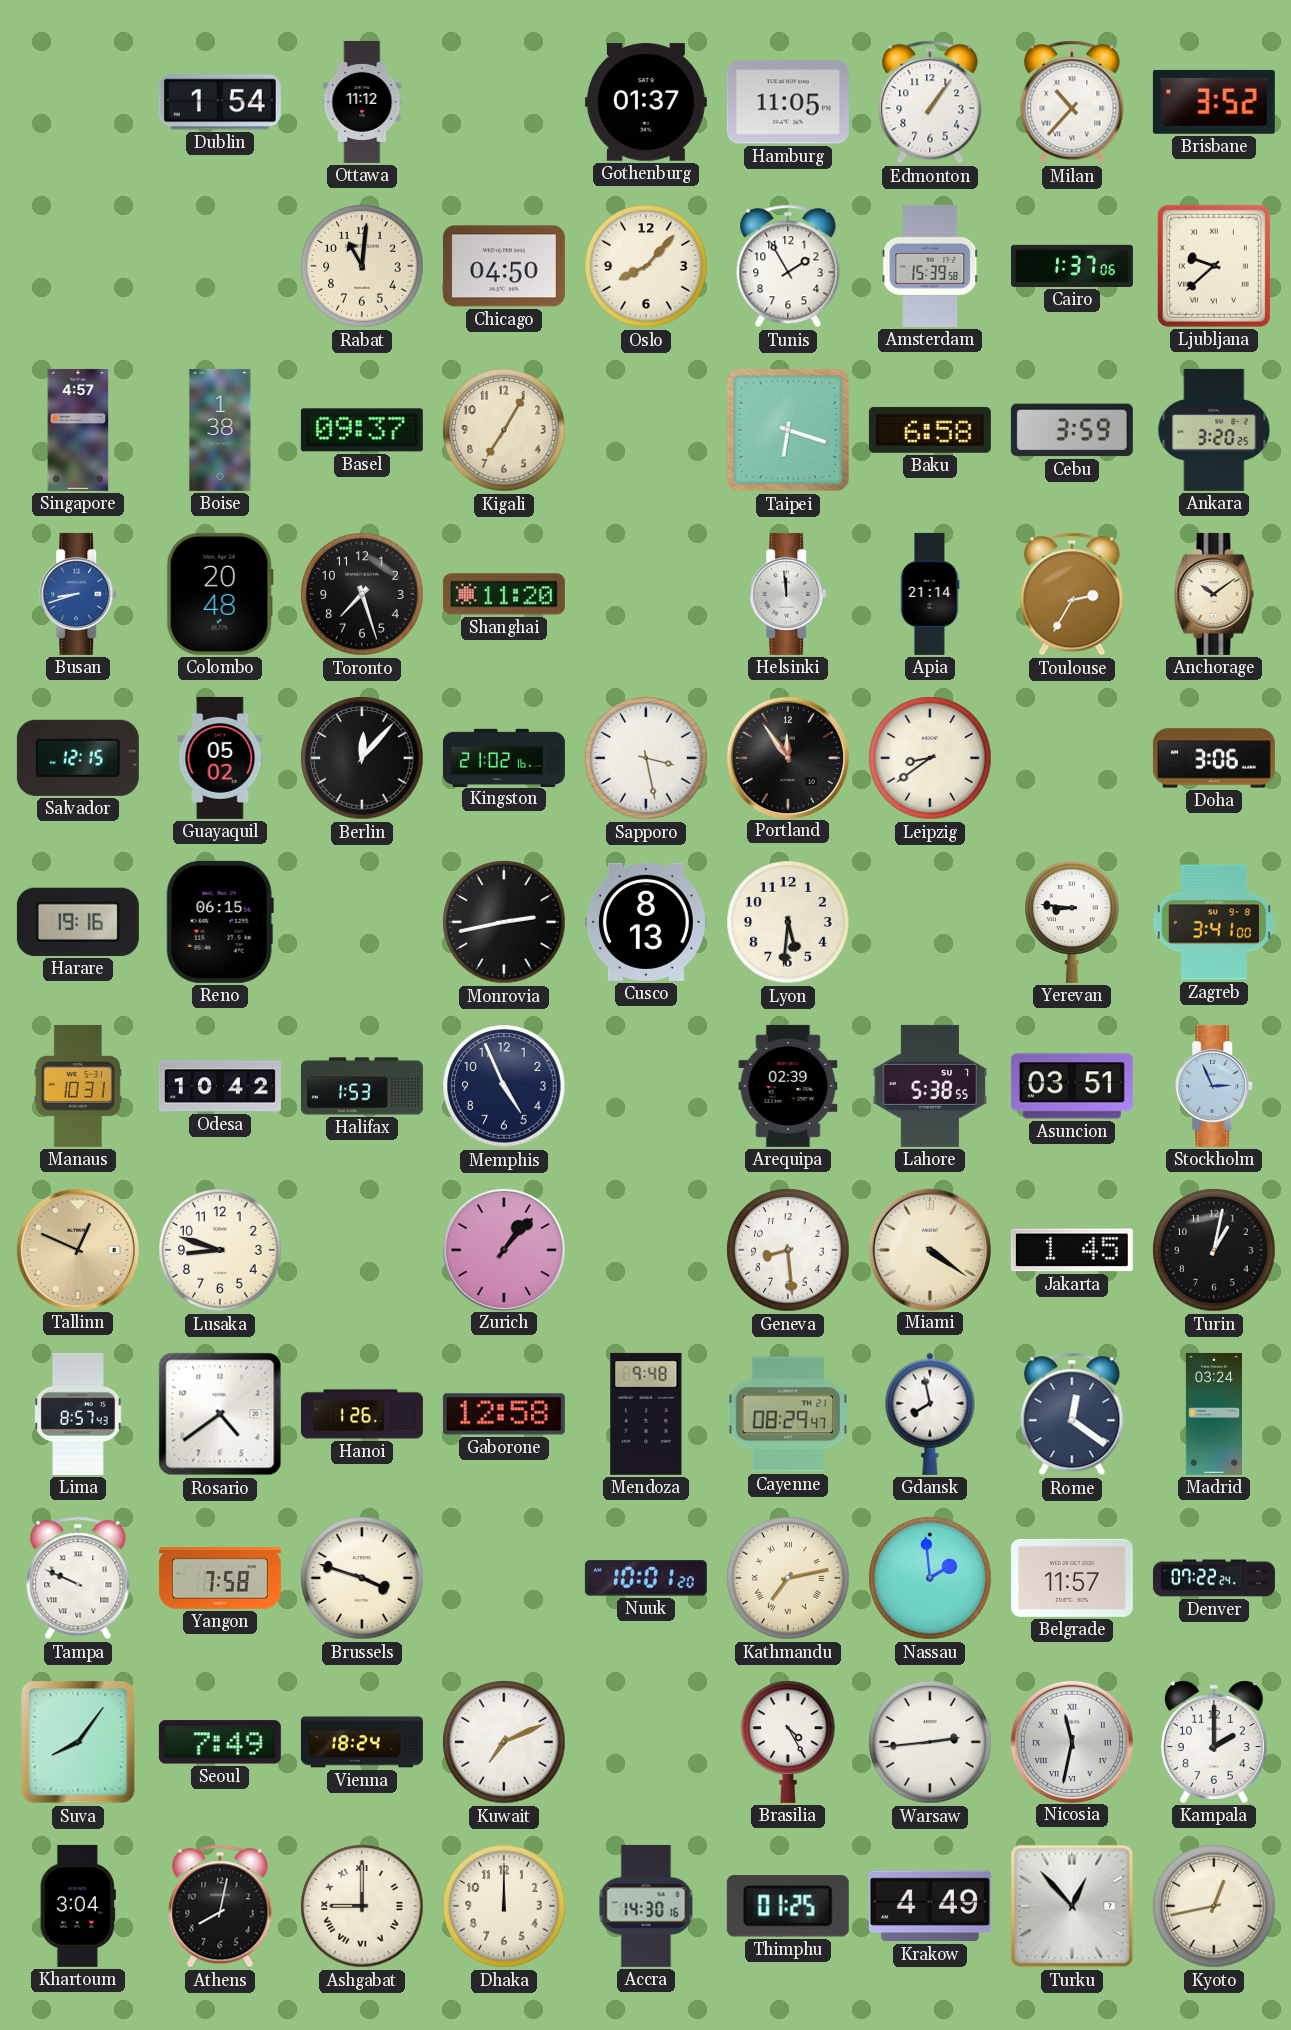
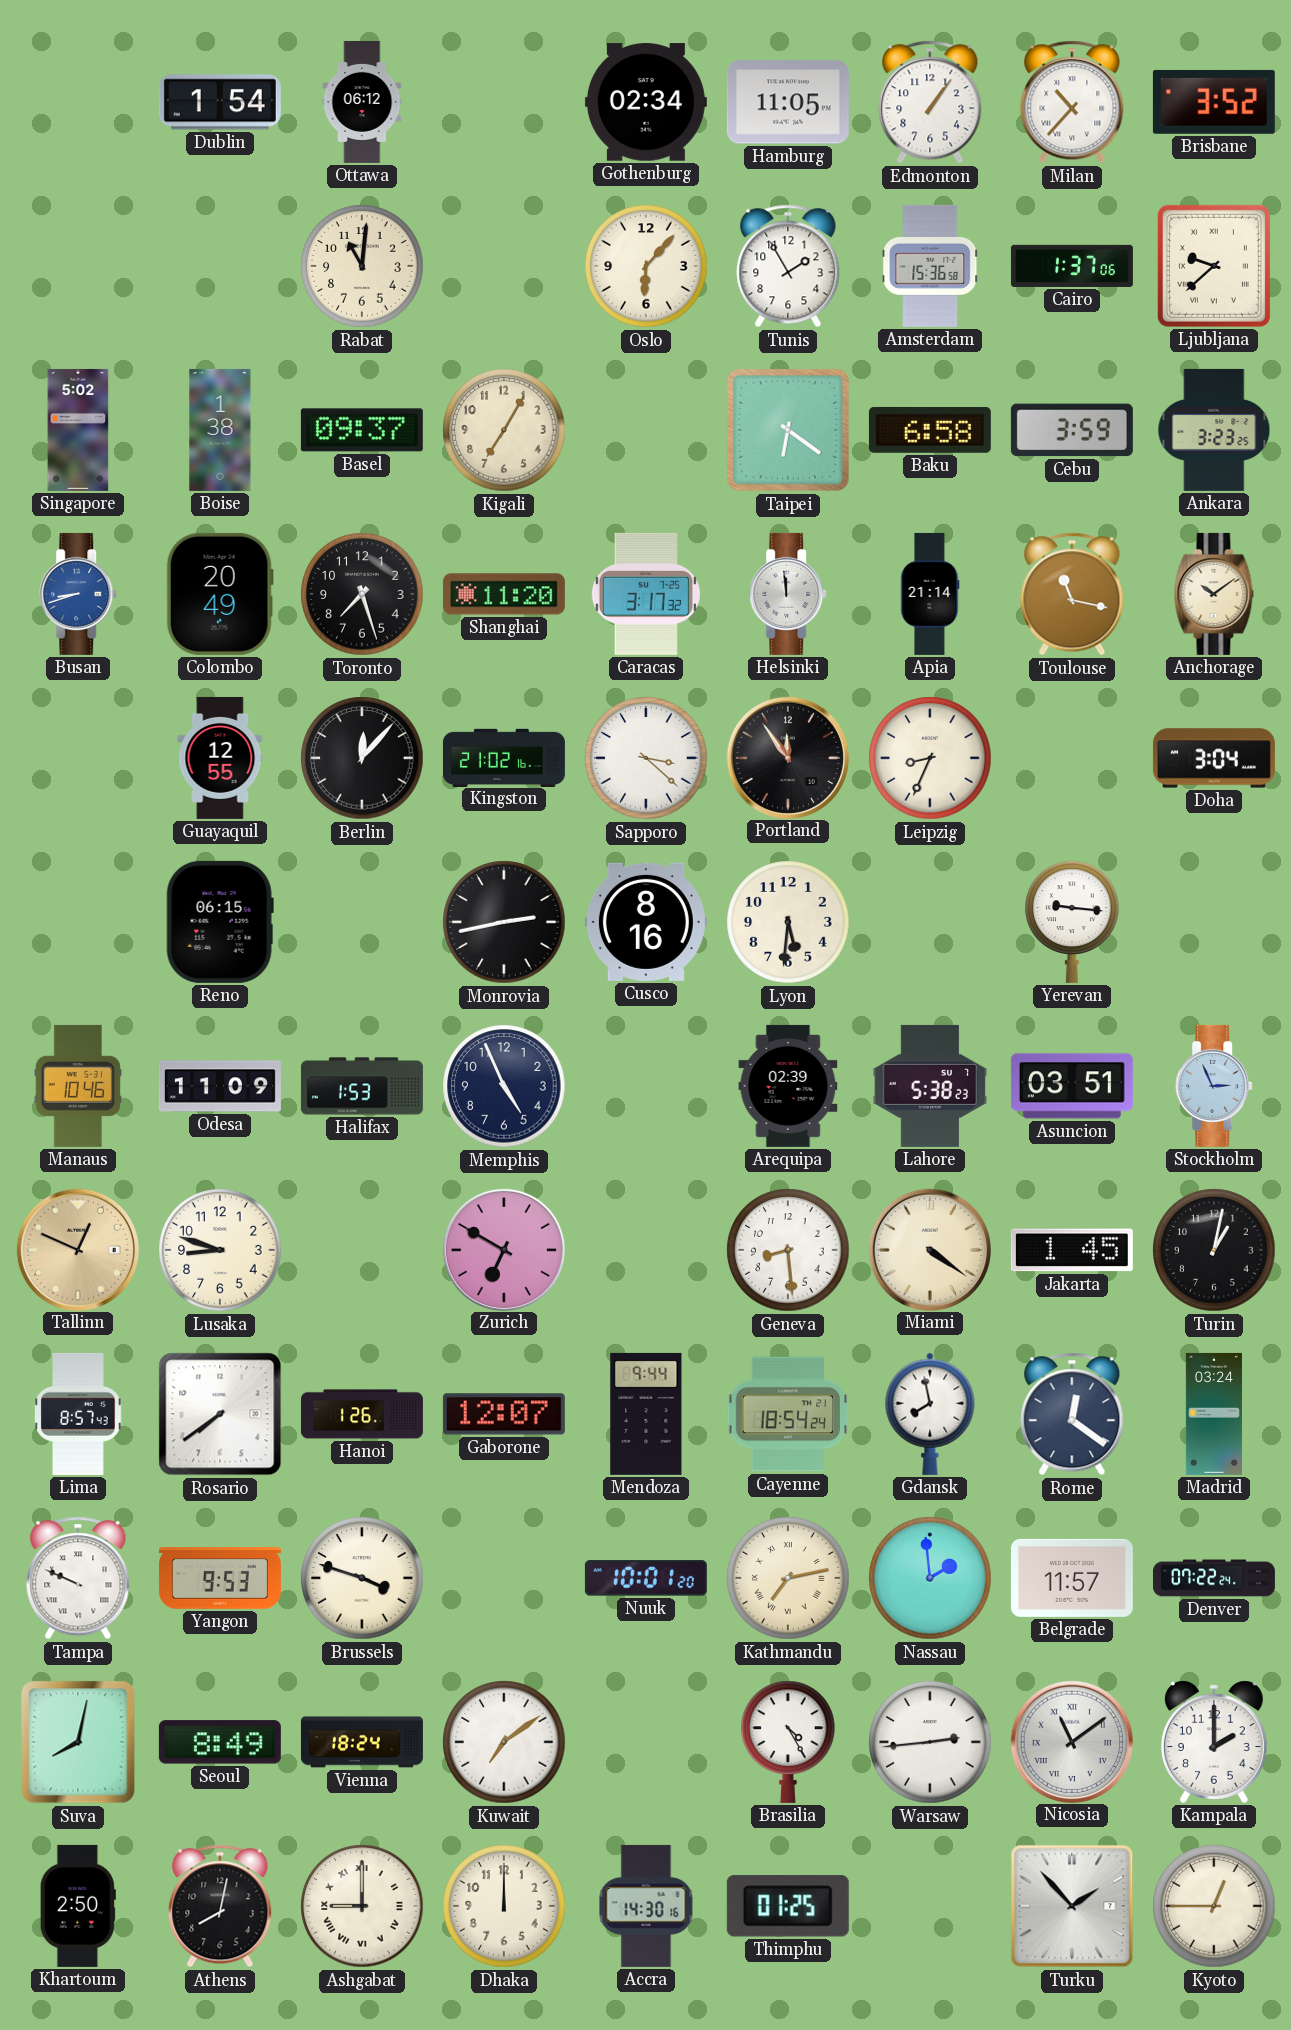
Ottawa: 11:12 -> 06:12 (362, 102)
Gothenburg: 01:37 -> 02:34 (646, 102)
Chicago: 04:50 -> none (504, 266)
Oslo: 8:07 -> 6:07 (646, 266)
Amsterdam: 15:39 -> 15:36 (930, 266)
Singapore: 4:57 -> 5:02 (78, 430)
Taipei: 6:18 -> 6:21 (788, 430)
Ankara: 3:20 -> 3:23 (1214, 430)
Colombo: 20:48 -> 20:49 (220, 594)
Caracas: none -> 3:17 (646, 594)
Toulouse: 2:35 -> 11:17 (1072, 594)
Salvador: 12:15 -> none (78, 758)
Guayaquil: 05:02 -> 12:55 (220, 758)
Sapporo: 3:28 -> 3:22 (646, 758)
Leipzig: 8:39 -> 8:34 (930, 758)
Doha: 3:06 -> 3:04 (1214, 758)
Harare: 19:16 -> none (78, 922)
Cusco: 8:13 -> 8:16 (646, 922)
Yerevan: 8:46 -> 9:16 (1072, 922)
Zagreb: 3:41 -> none (1213, 922)
Manaus: 10:31 -> 10:46 (78, 1086)
Odesa: 10:42 -> 11:09 (220, 1086)
Lahore: 5:38:55 -> 5:38:23 (930, 1086)
Zurich: 1:07 -> 6:50 (503, 1249)
Rosario: 4:39 -> 7:39 (220, 1414)
Gaborone: 12:58 -> 12:07 (504, 1414)
Mendoza: 9:48 -> 9:44 (646, 1414)
Cayenne: 08:29 -> 18:54 (788, 1414)
Yangon: 7:58 -> 9:53 (220, 1578)
Suva: 8:06 -> 8:02 (78, 1742)
Seoul: 7:49 -> 8:49 (220, 1742)
Kuwait: 7:11 -> 7:09 (504, 1742)
Nicosia: 11:32 -> 11:09 (1071, 1741)
Khartoum: 3:04 -> 2:50 (78, 1906)
Krakow: 4:49 -> none (930, 1906)
Turku: 12:53 -> 1:53 (1072, 1906)
Kyoto: 12:43 -> 12:45 (1214, 1906)
